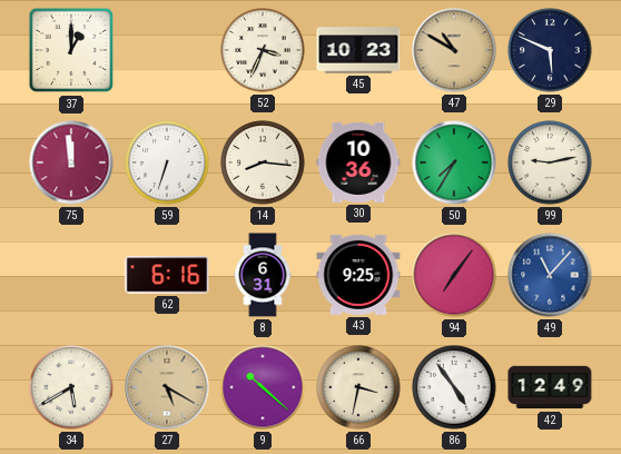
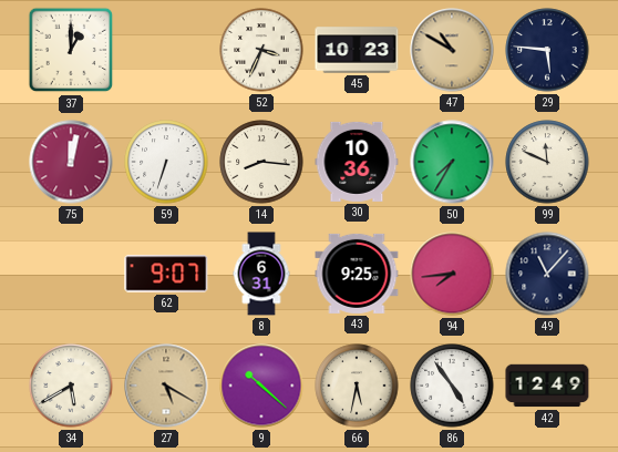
29: 5:49 -> 5:46 (547, 50)
75: 11:59 -> 12:02 (71, 162)
99: 9:13 -> 11:49 (547, 162)
62: 6:16 -> 9:07 (166, 274)
94: 7:06 -> 7:44 (452, 274)
49 dial: blue -> navy (547, 274)
66: 3:32 -> 5:32 (357, 386)
